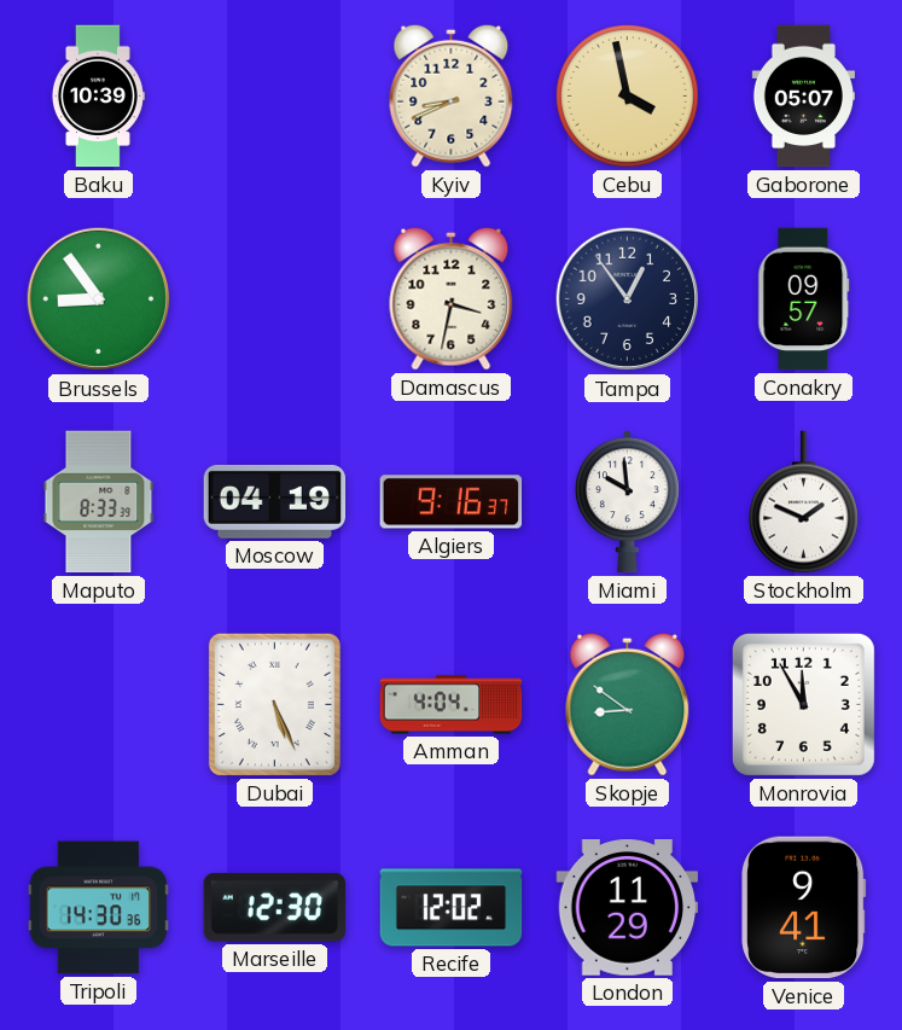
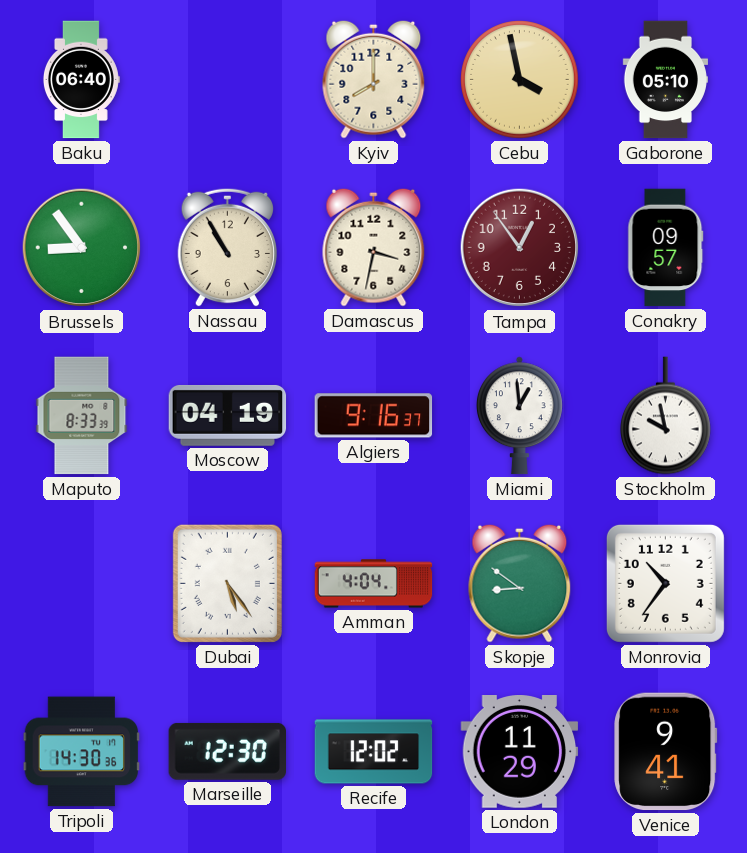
Baku: 10:39 -> 06:40 (81, 80)
Kyiv: 8:41 -> 8:00 (374, 79)
Gaborone: 05:07 -> 05:10 (665, 80)
Nassau: none -> 10:55 (228, 247)
Tampa dial: navy -> burgundy (520, 248)
Miami: 9:59 -> 12:59 (519, 416)
Stockholm: 1:49 -> 9:58 (666, 416)
Dubai: 5:26 -> 5:24 (227, 583)
Monrovia: 11:55 -> 10:36 (665, 583)
